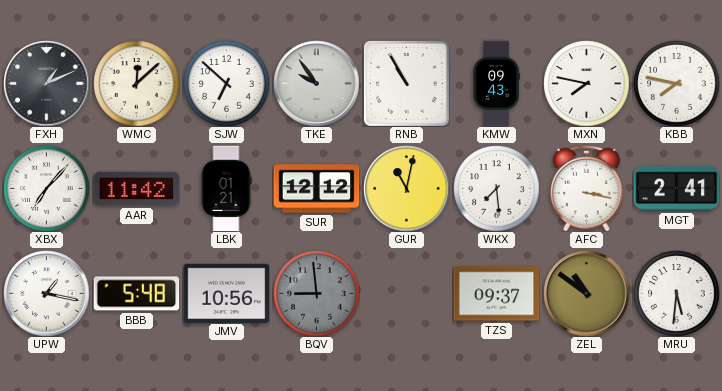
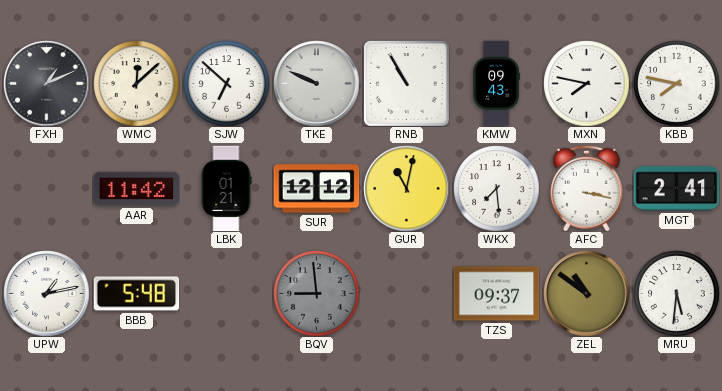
TKE: 9:54 -> 9:49 (316, 83)
XBX: 7:07 -> none (46, 188)
UPW: 1:17 -> 1:13 (46, 293)
JMV: 10:56 -> none (226, 293)
